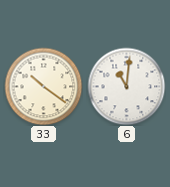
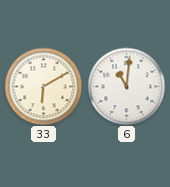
33: 10:21 -> 6:10 (43, 86)
